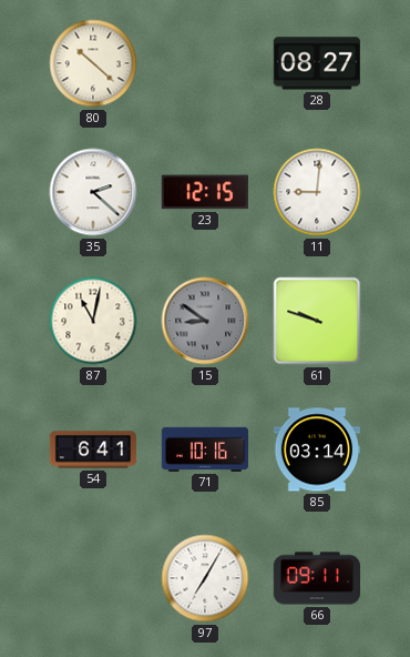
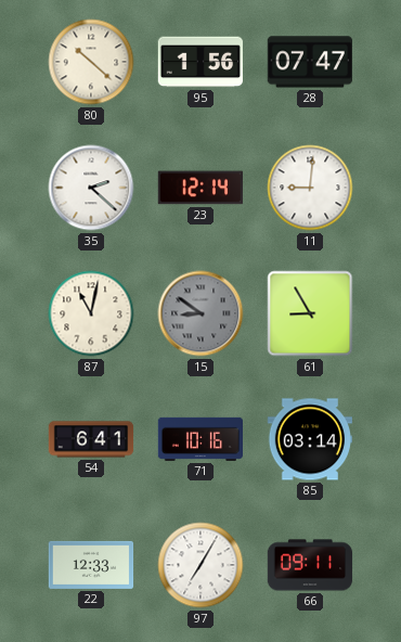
95: none -> 1:56 (199, 62)
28: 08:27 -> 07:47 (309, 62)
23: 12:15 -> 12:14 (199, 188)
61: 9:48 -> 8:55 (310, 313)
22: none -> 12:33 (91, 565)
